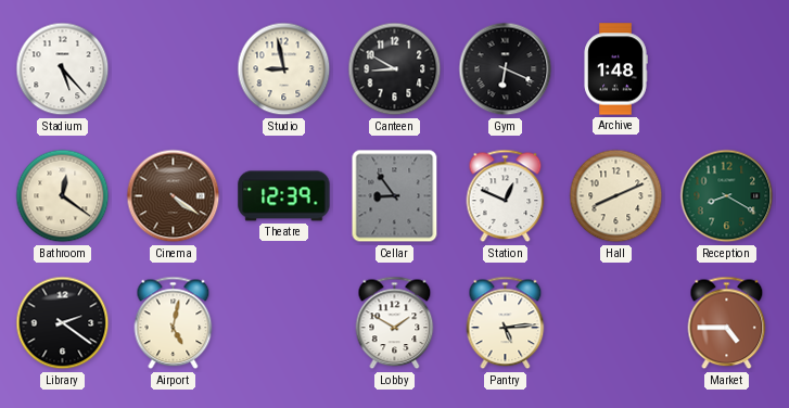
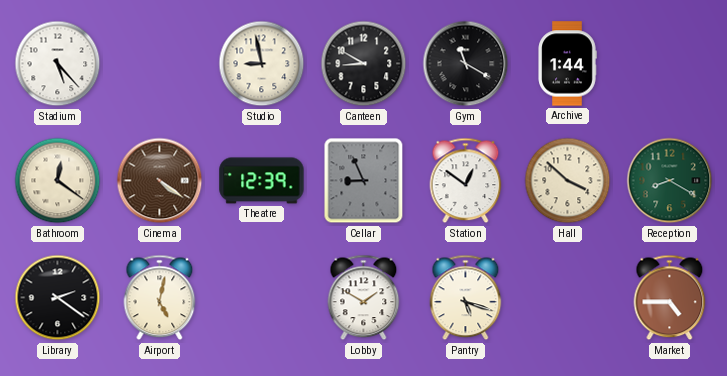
Gym: 6:19 -> 11:20 (466, 64)
Archive: 1:48 -> 1:44 (567, 64)
Cellar: 8:54 -> 8:56 (364, 181)
Station: 12:49 -> 12:51 (466, 181)
Hall: 8:11 -> 3:52 (568, 181)
Pantry: 5:14 -> 5:18 (466, 298)
